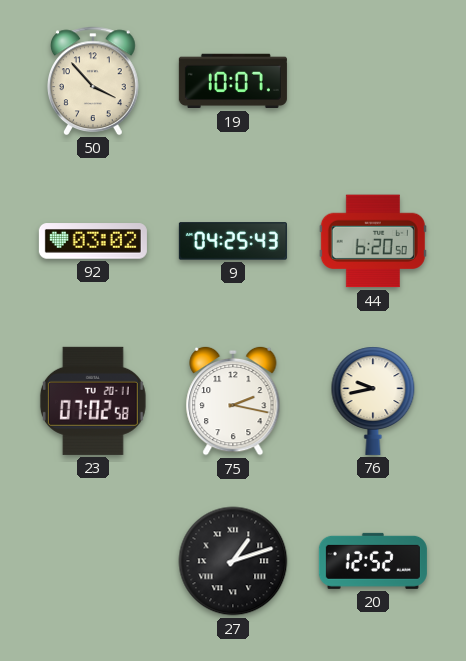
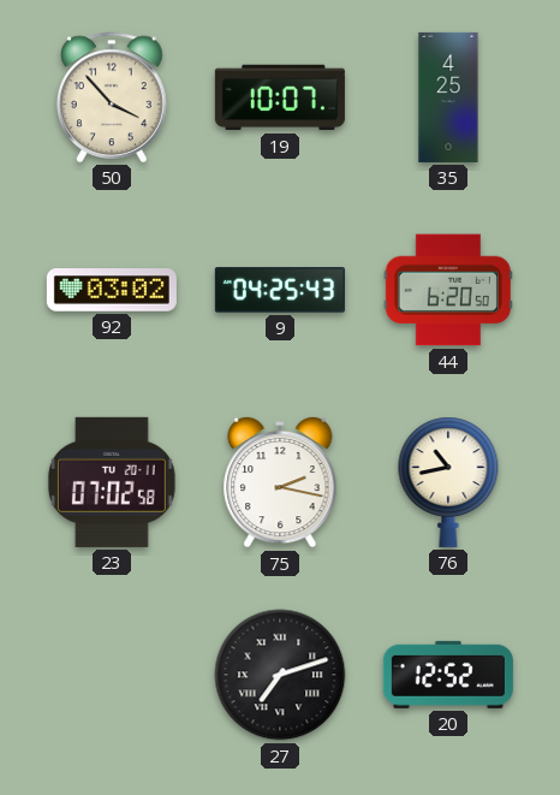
35: none -> 4:25 (448, 97)
76: 9:43 -> 10:43 (448, 482)
27: 1:12 -> 7:12 (280, 675)
